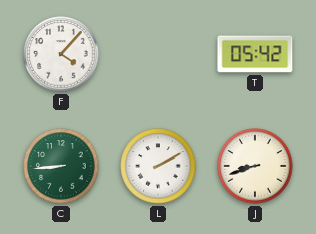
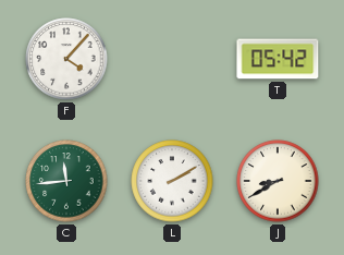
C: 8:44 -> 11:44 (66, 181)
J: 8:42 -> 8:40 (278, 181)
